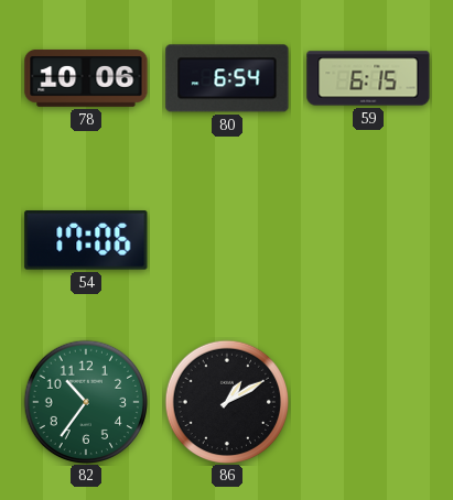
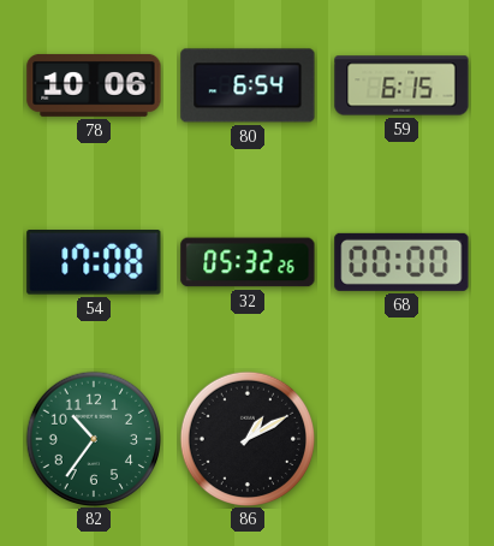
54: 17:06 -> 17:08 (94, 263)
32: none -> 05:32 (248, 262)
68: none -> 00:00 (401, 262)
